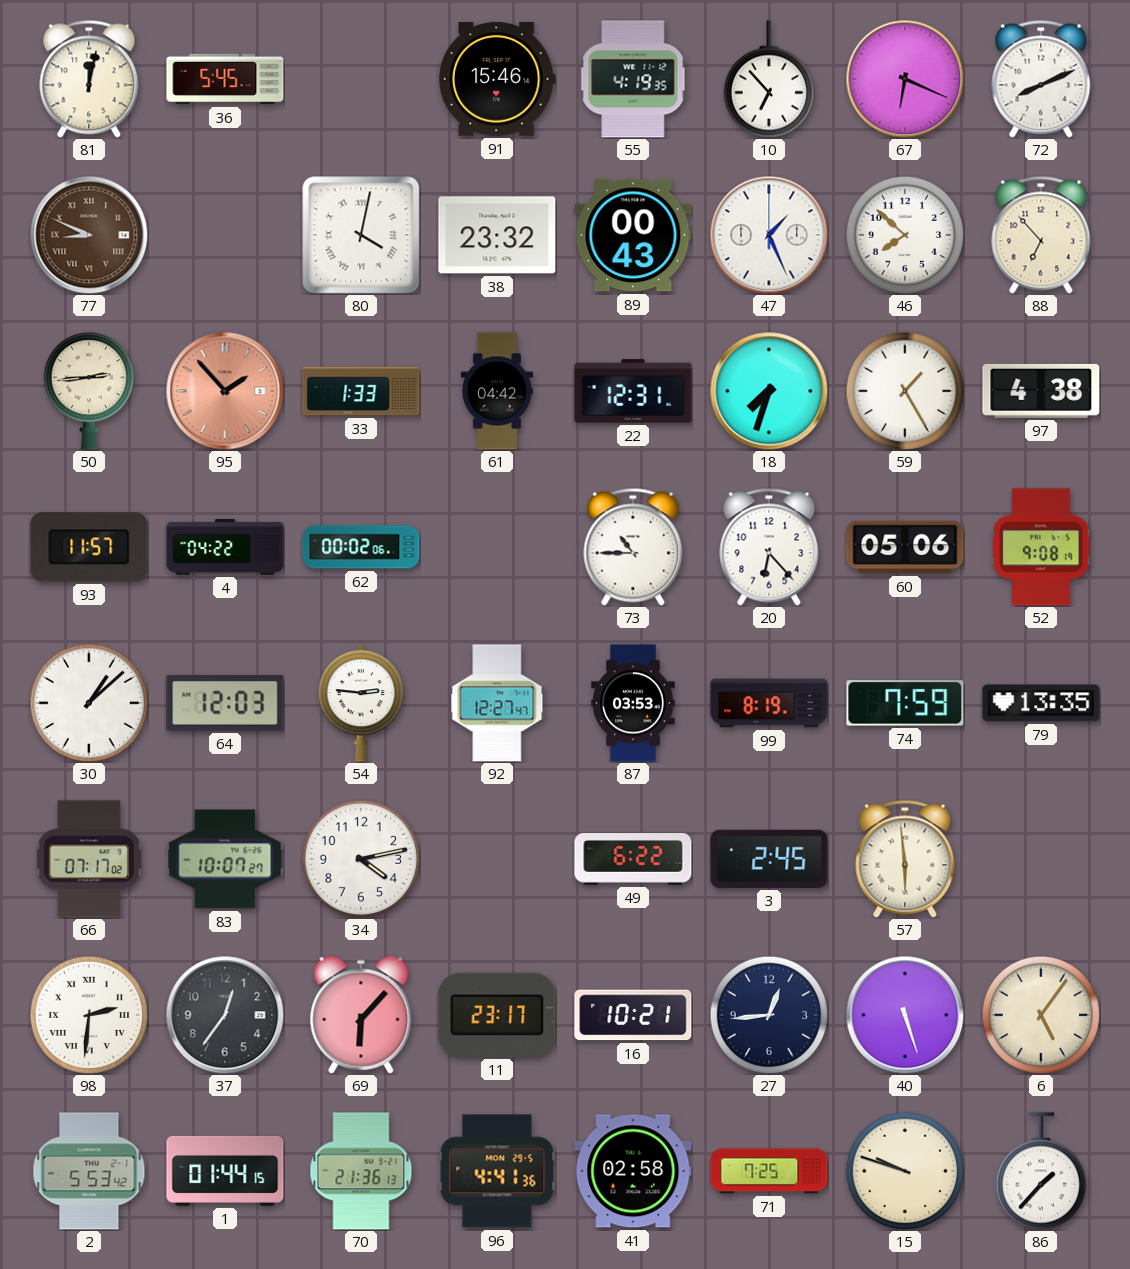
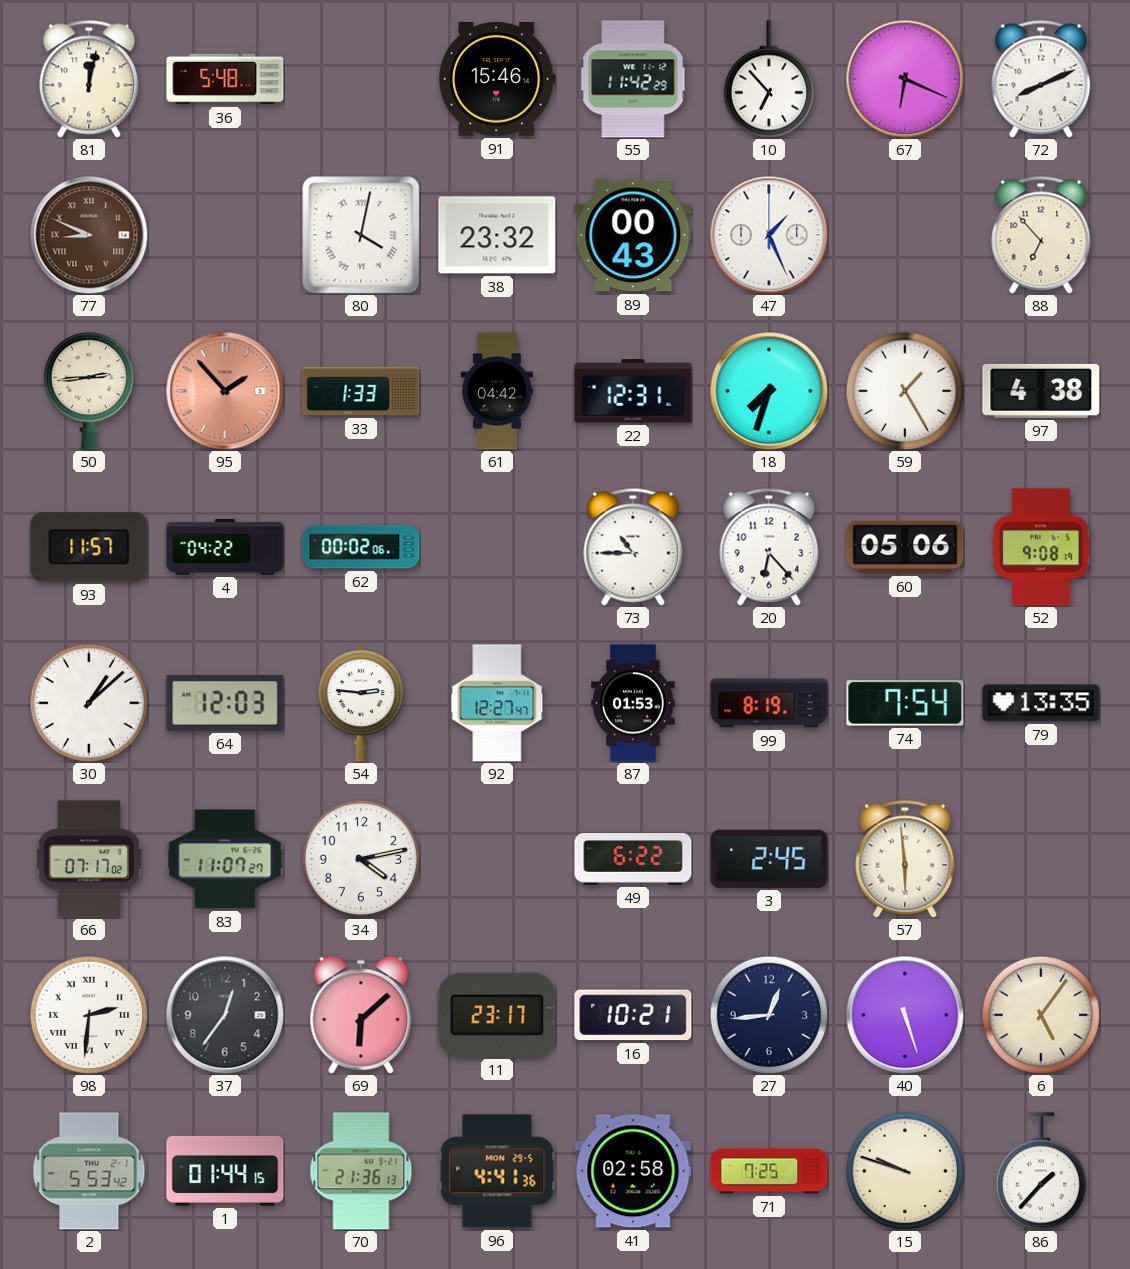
36: 5:45 -> 5:48 (225, 79)
55: 4:19 -> 11:42 (633, 79)
46: 7:52 -> none (904, 234)
87: 03:53 -> 01:53 (633, 703)
74: 7:59 -> 7:54 (905, 703)
83: 10:07 -> 11:07 (225, 859)
69: 6:07 -> 6:08 (361, 1015)
